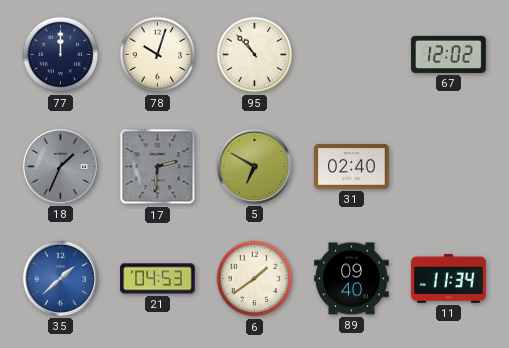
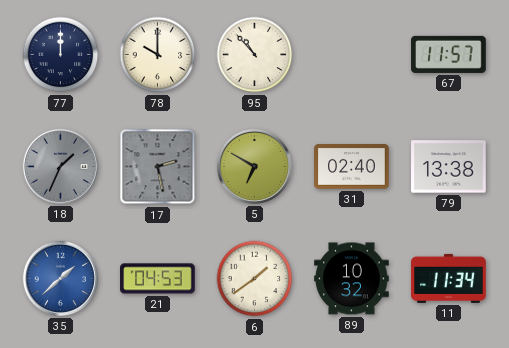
78: 10:03 -> 10:00 (158, 55)
67: 12:02 -> 11:57 (449, 54)
17: 2:31 -> 2:28 (158, 167)
79: none -> 13:38 (449, 167)
89: 09:40 -> 10:32 (352, 279)
